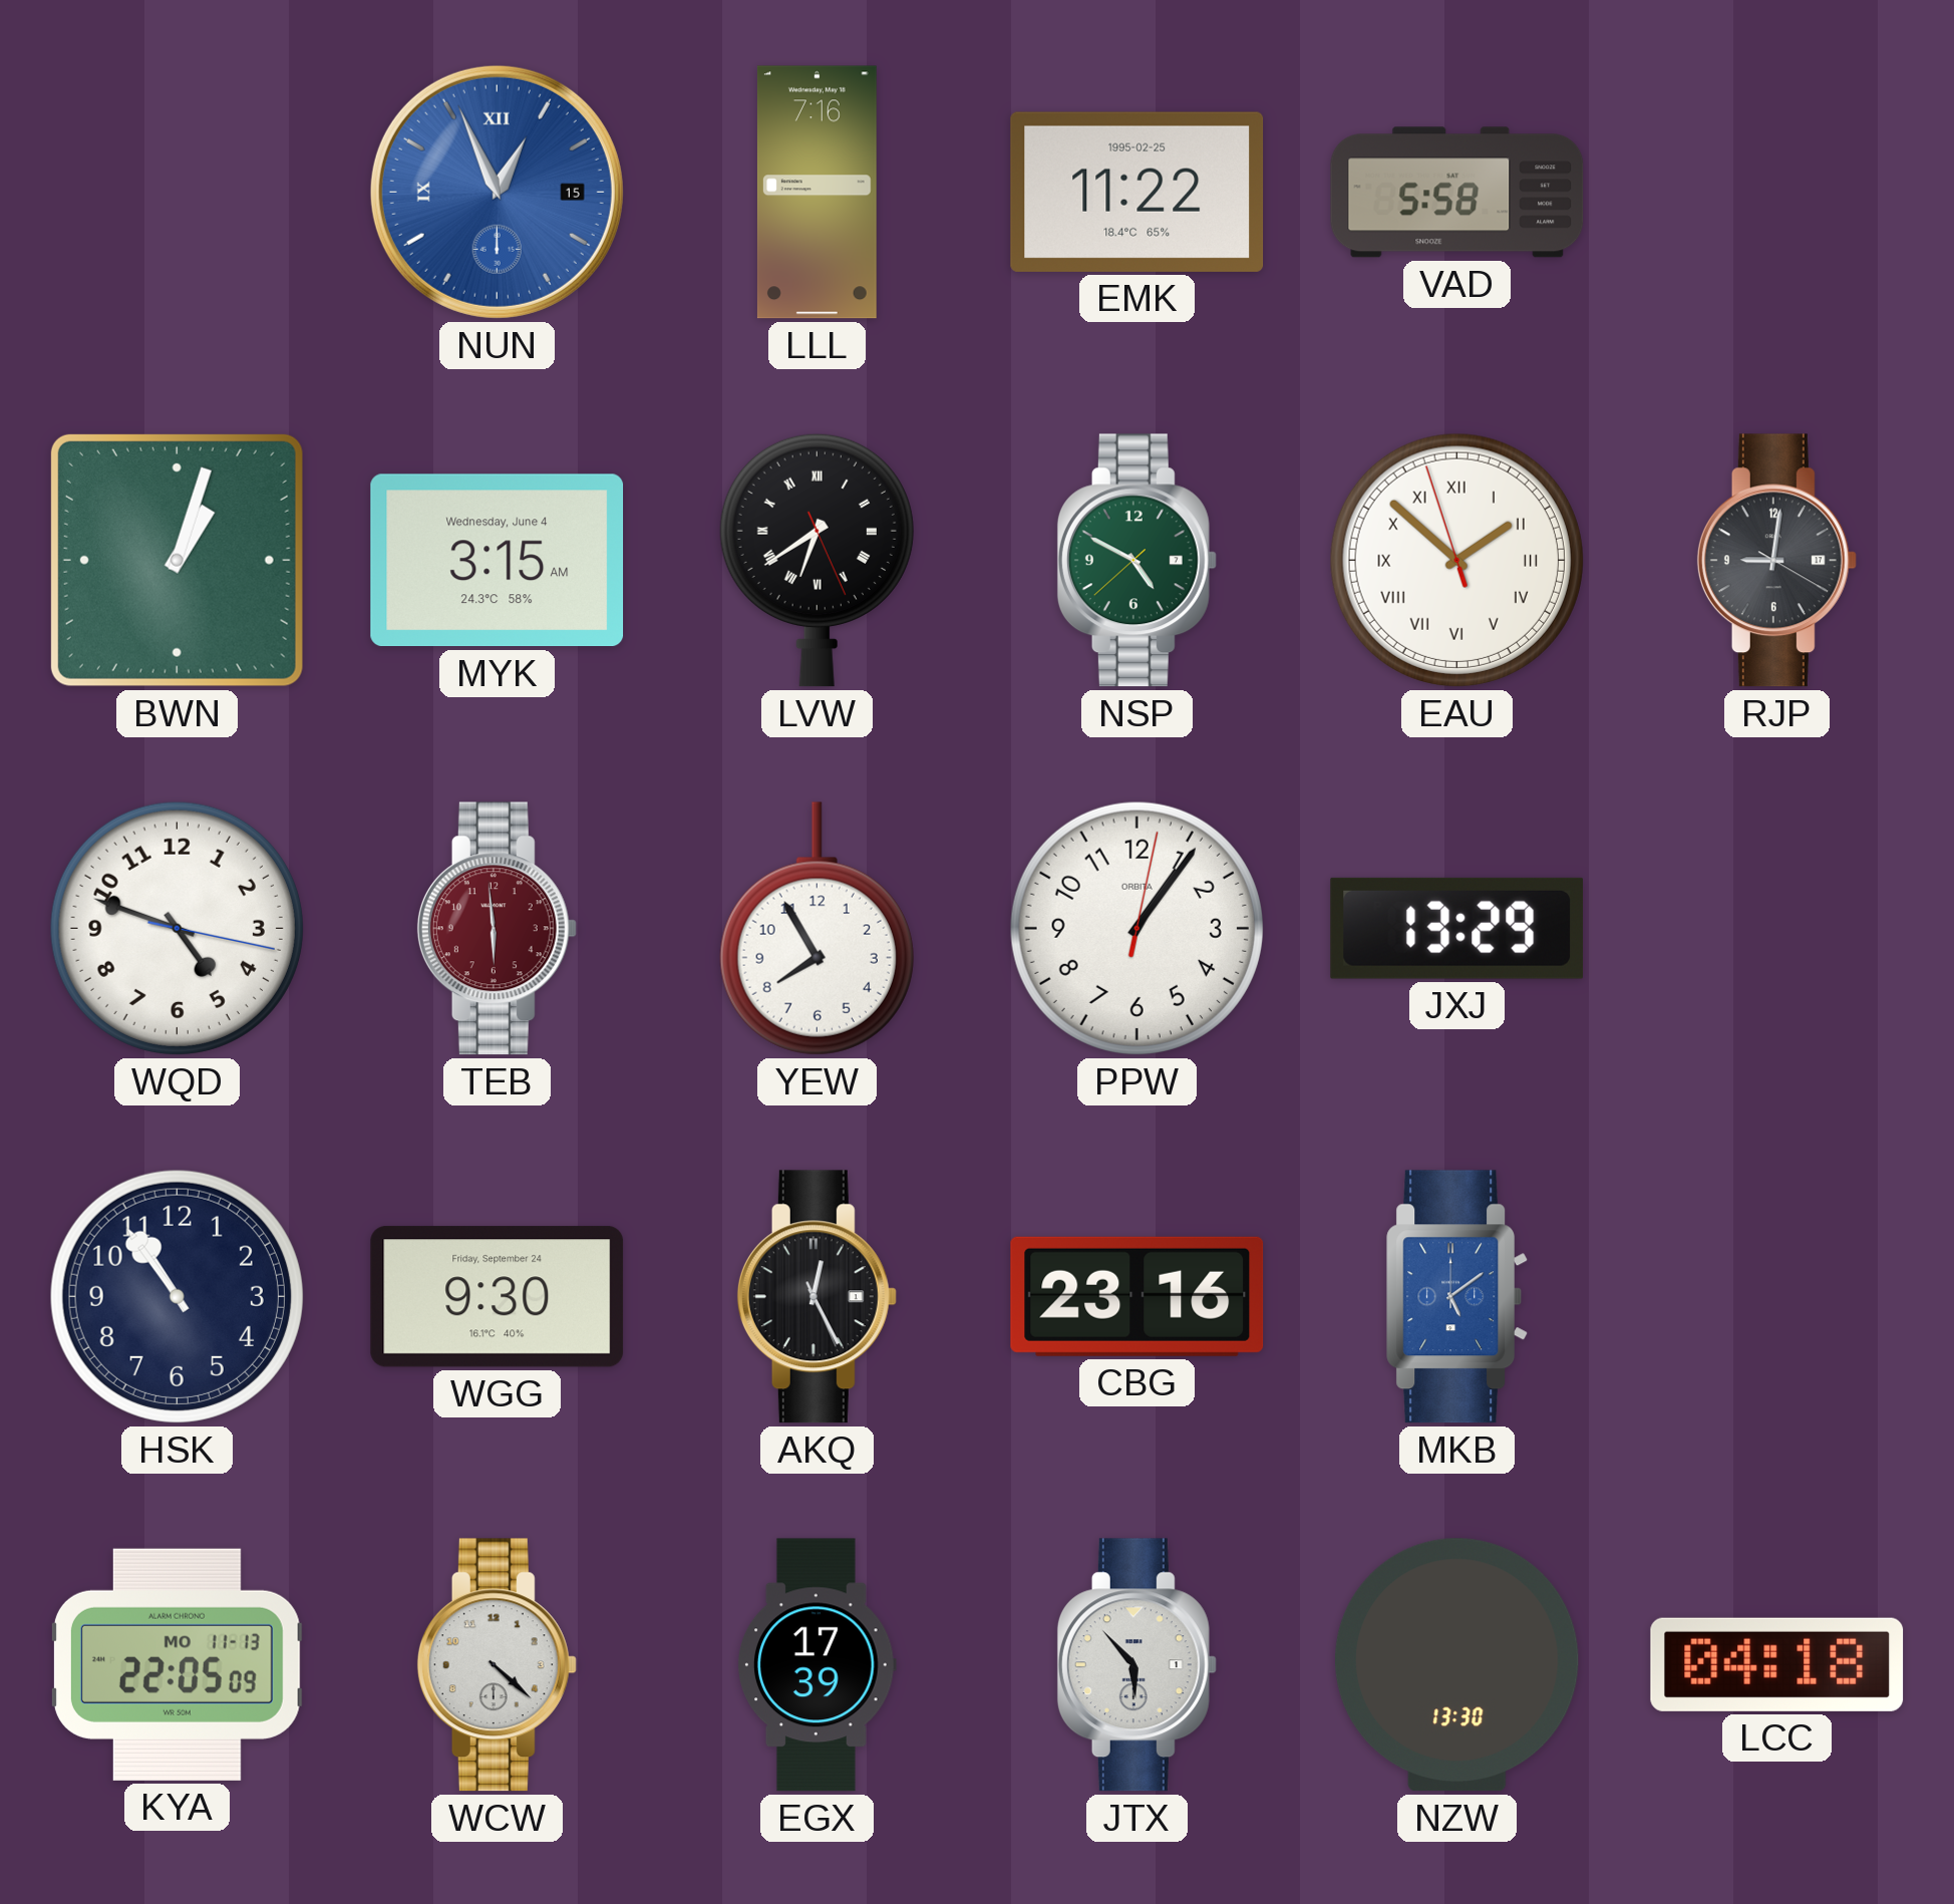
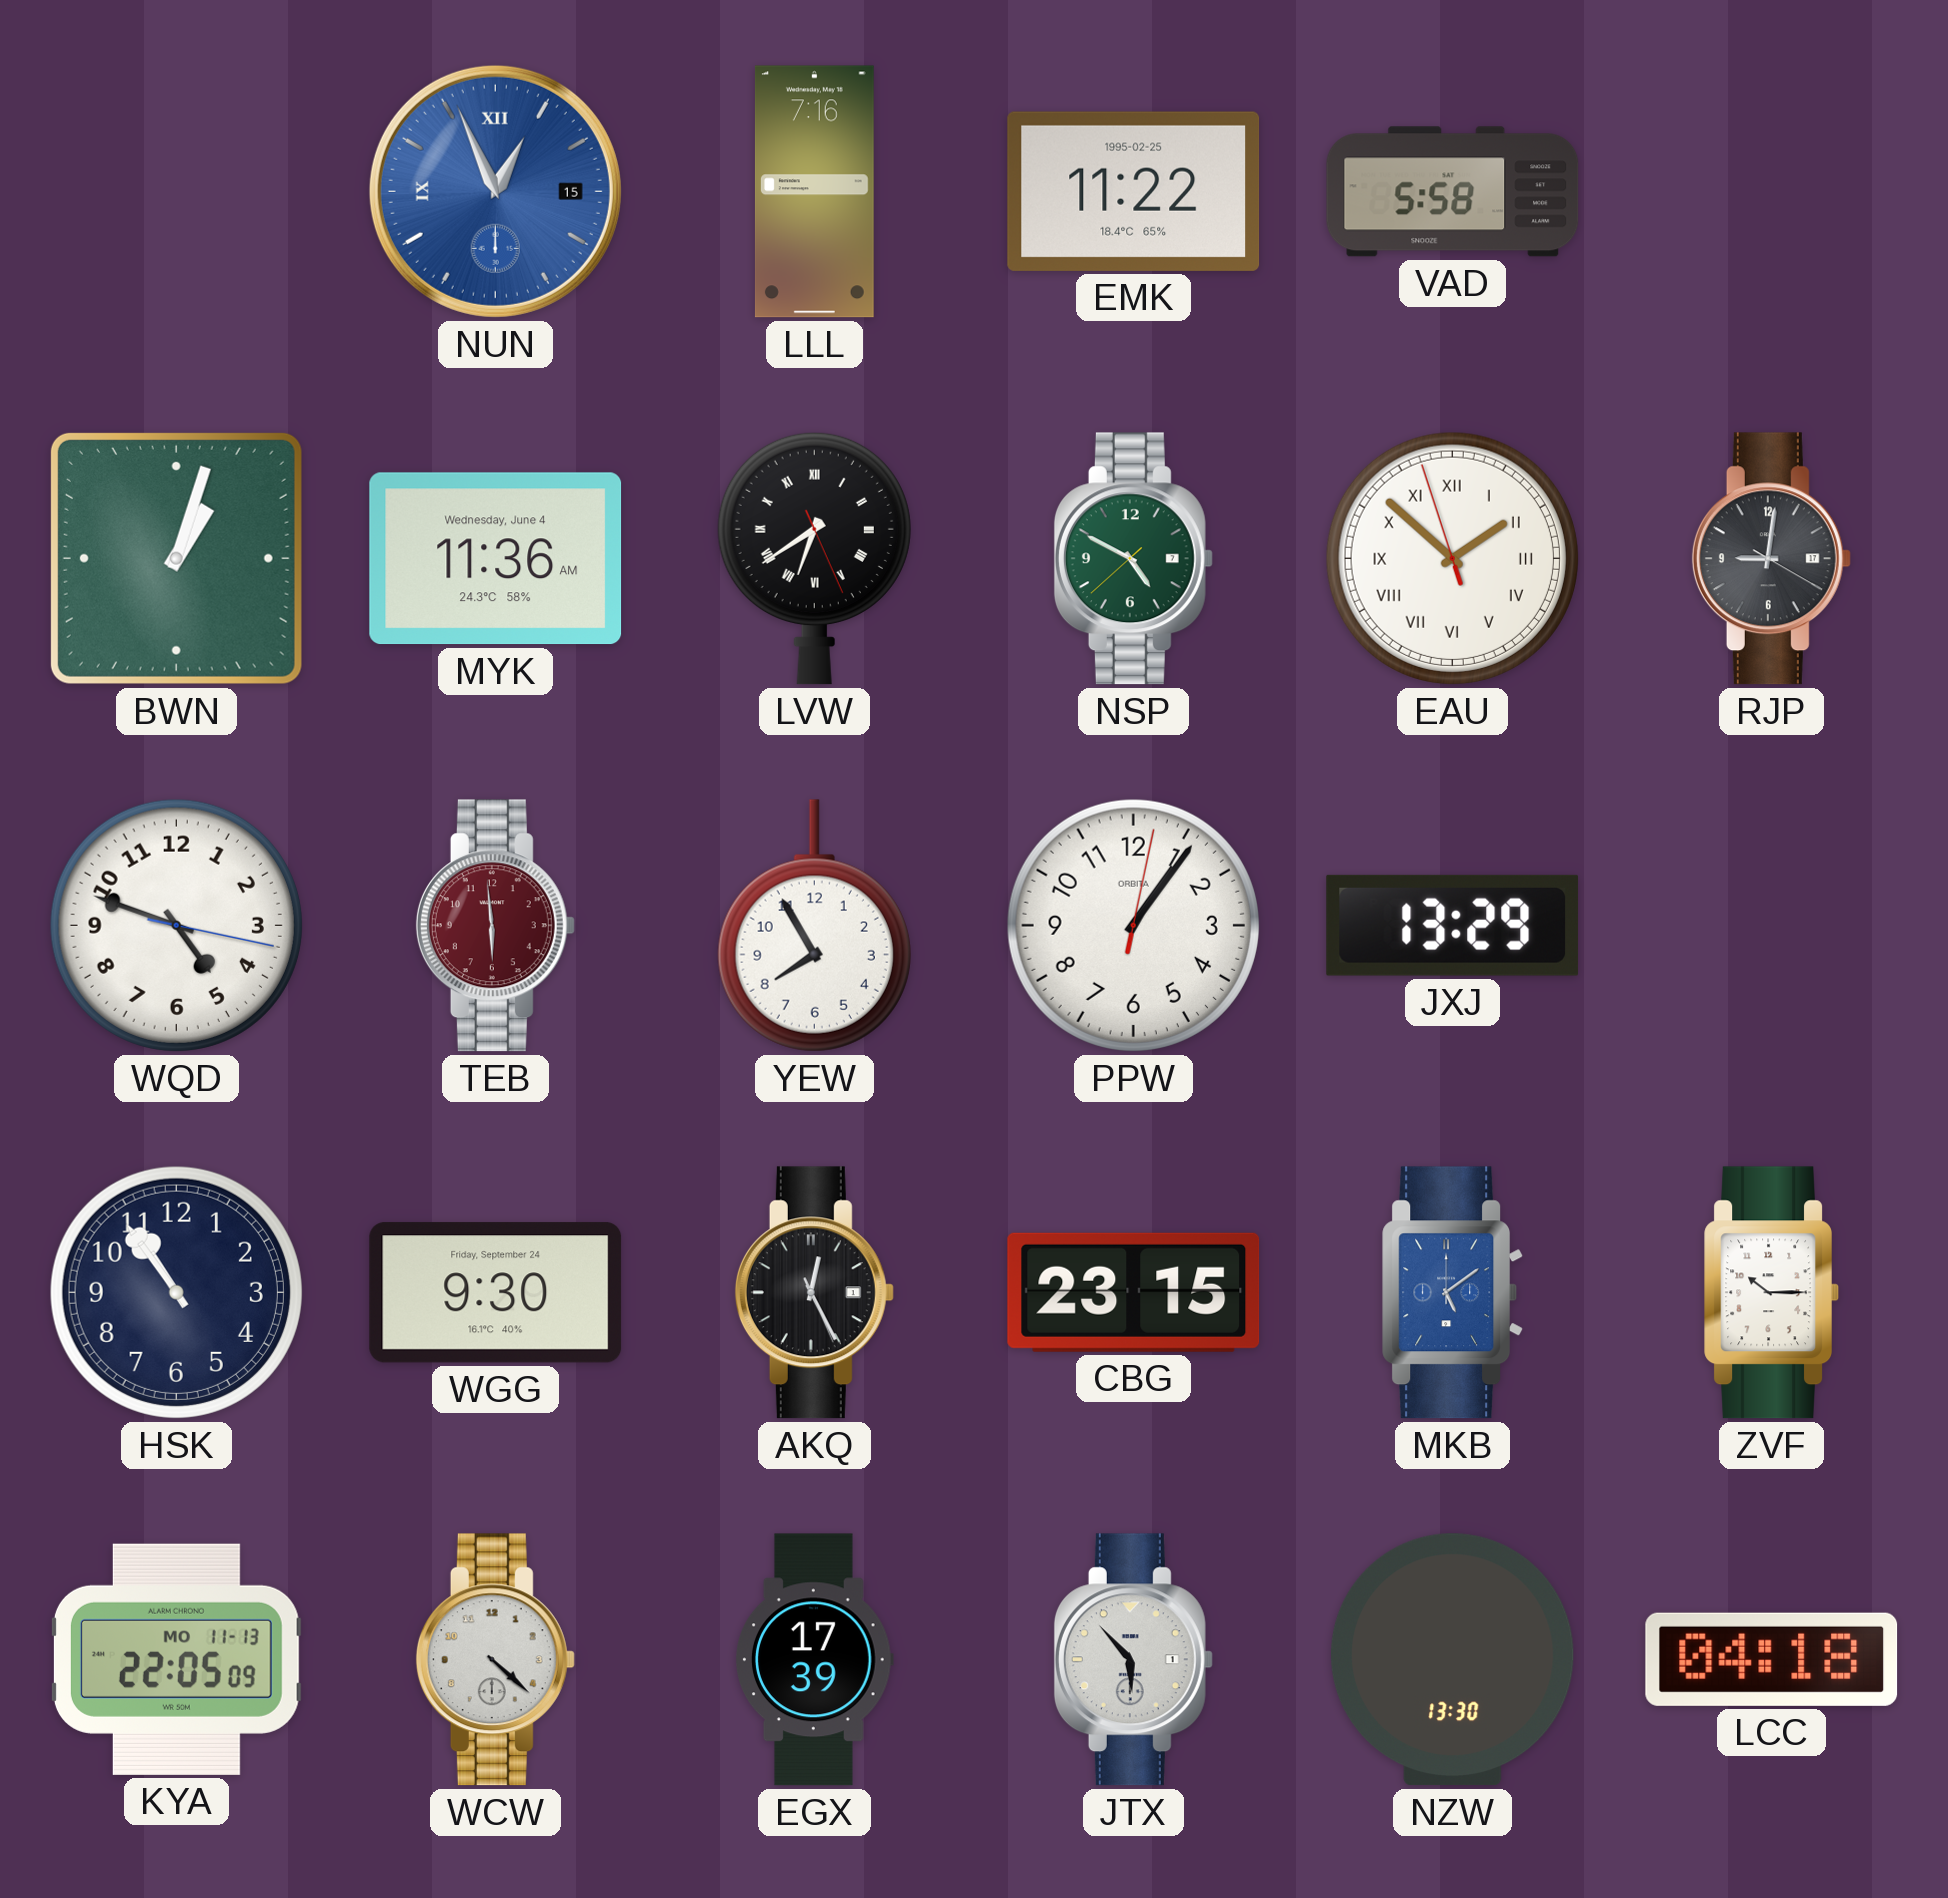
MYK: 3:15 -> 11:36 (496, 559)
CBG: 23:16 -> 23:15 (1134, 1292)
ZVF: none -> 10:15 (1771, 1293)
